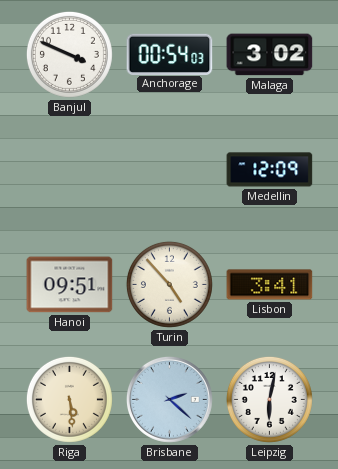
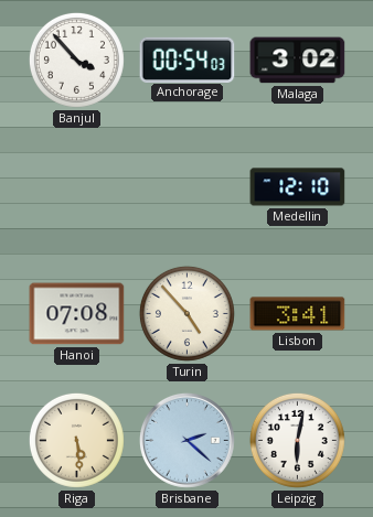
Banjul: 3:49 -> 3:53 (76, 60)
Medellin: 12:09 -> 12:10 (298, 187)
Hanoi: 09:51 -> 07:08 (77, 314)
